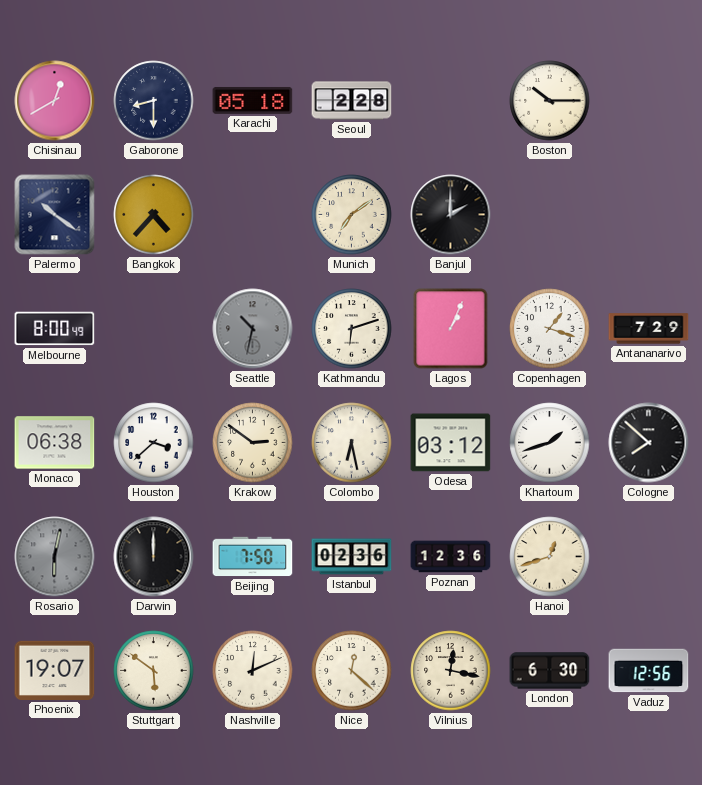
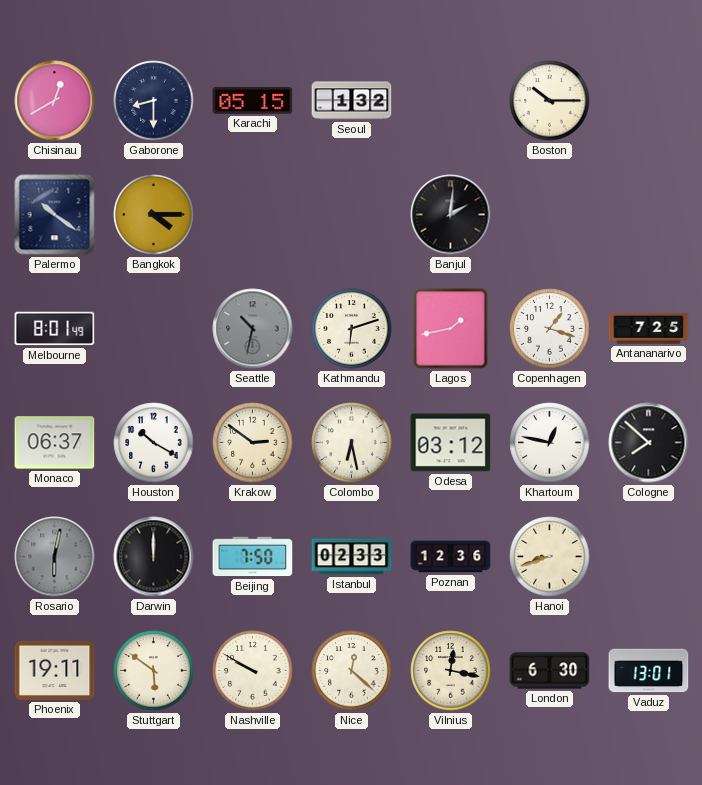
Karachi: 05:18 -> 05:15 (253, 100)
Seoul: 2:28 -> 1:32 (352, 101)
Bangkok: 4:37 -> 4:15 (154, 215)
Munich: 7:09 -> none (352, 215)
Banjul: 2:00 -> 2:01 (451, 215)
Melbourne: 8:00 -> 8:01 (55, 329)
Lagos: 1:04 -> 1:43 (451, 329)
Antananarivo: 7:29 -> 7:25 (649, 329)
Monaco: 06:38 -> 06:37 (55, 443)
Houston: 3:38 -> 10:20 (154, 443)
Khartoum: 1:42 -> 12:47 (550, 443)
Istanbul: 02:36 -> 02:33 (352, 557)
Hanoi: 12:42 -> 8:42 (550, 557)
Phoenix: 19:07 -> 19:11 (55, 670)
Nashville: 12:11 -> 9:50 (253, 671)
Vaduz: 12:56 -> 13:01 (649, 671)
